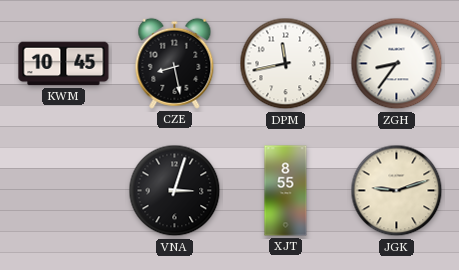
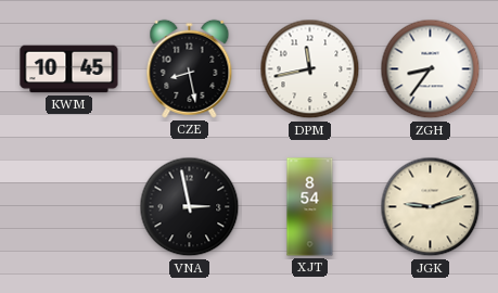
VNA: 3:03 -> 2:58 (190, 207)
XJT: 8:55 -> 8:54 (310, 207)
